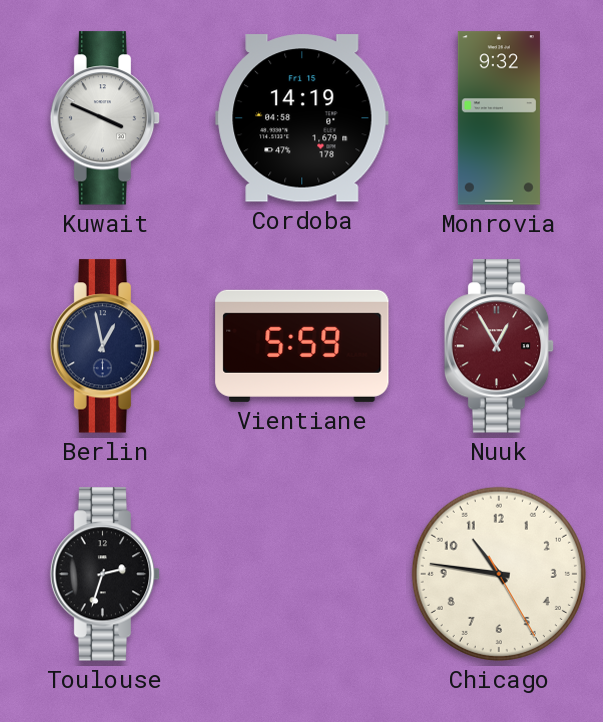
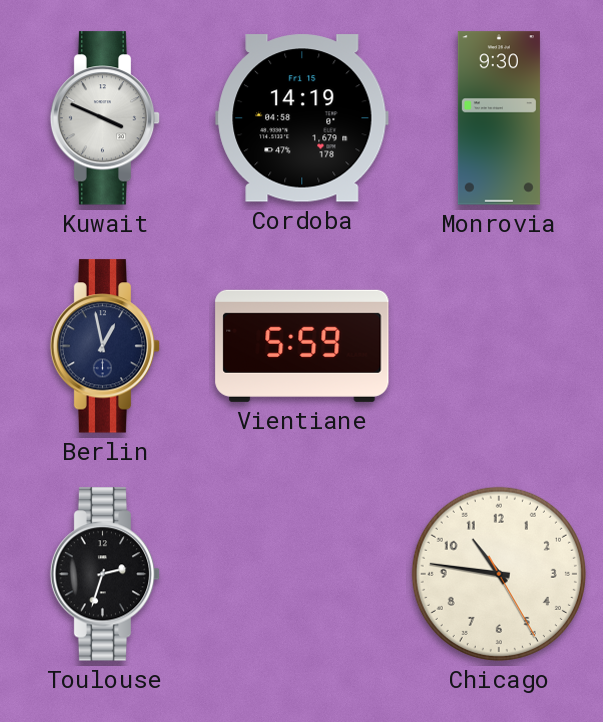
Monrovia: 9:32 -> 9:30 (499, 118)
Nuuk: 12:55 -> none (499, 346)
